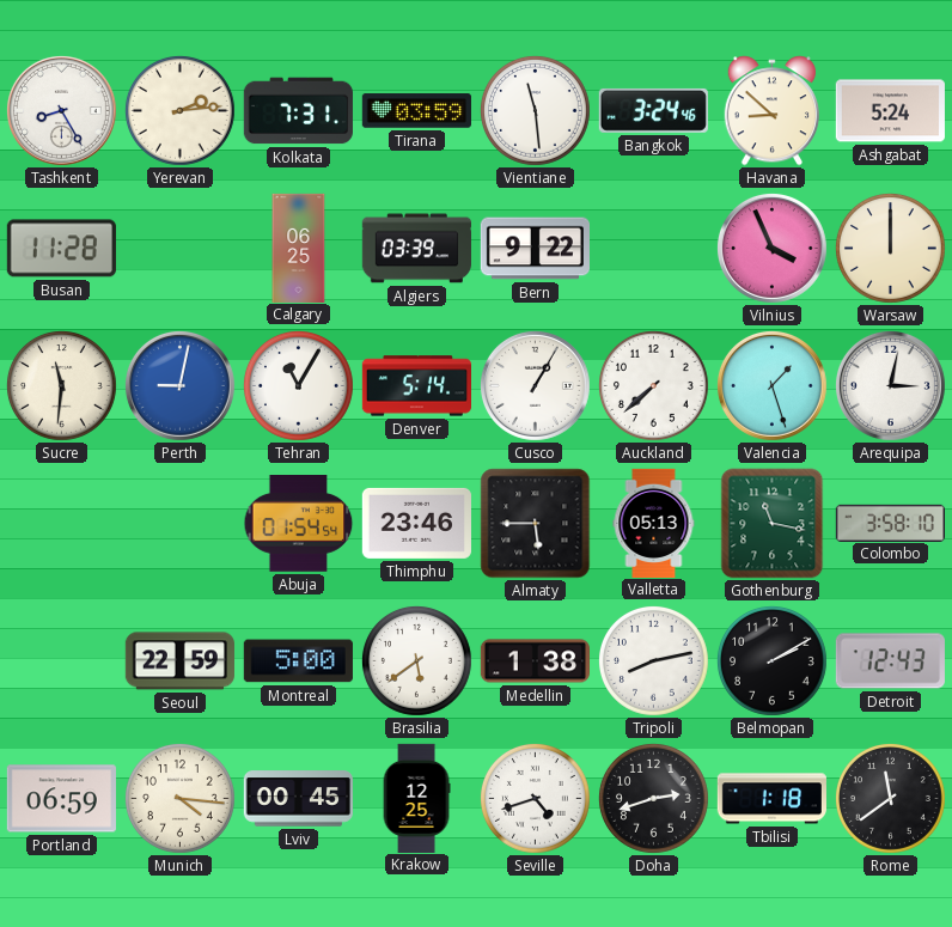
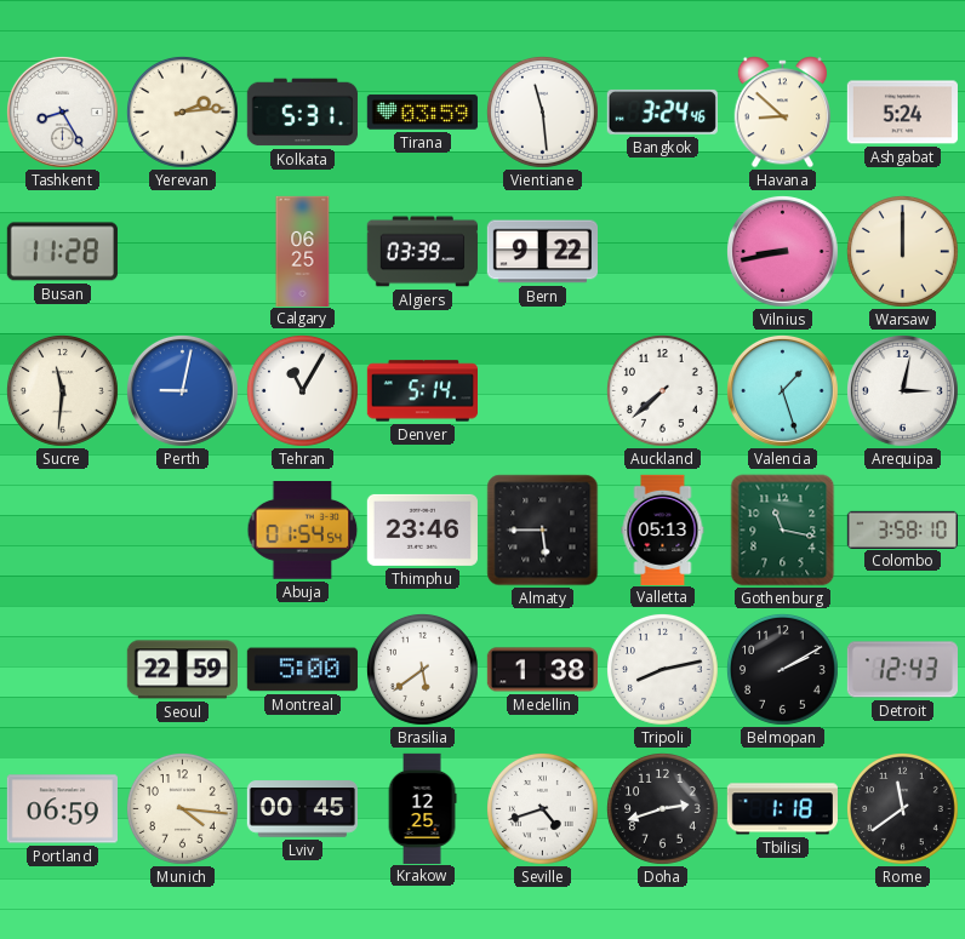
Kolkata: 7:31 -> 5:31 (302, 113)
Vilnius: 3:56 -> 8:43 (782, 251)
Cusco: 1:05 -> none (535, 385)
